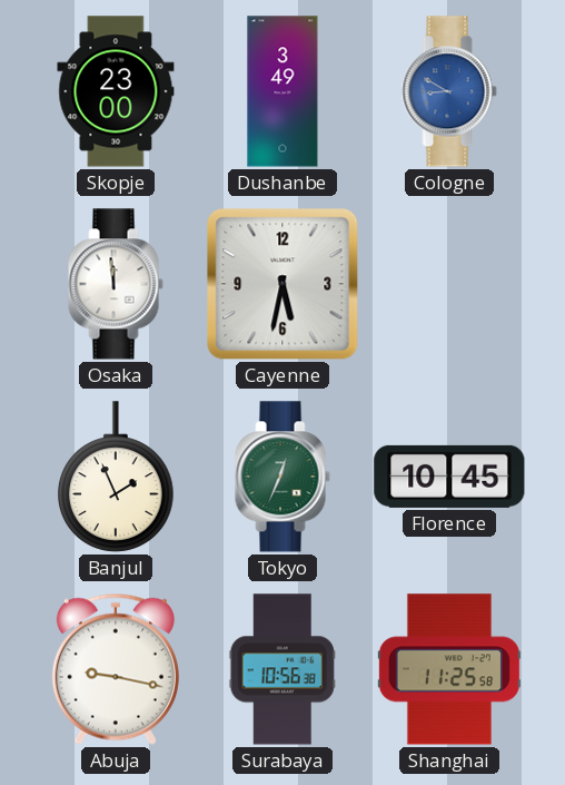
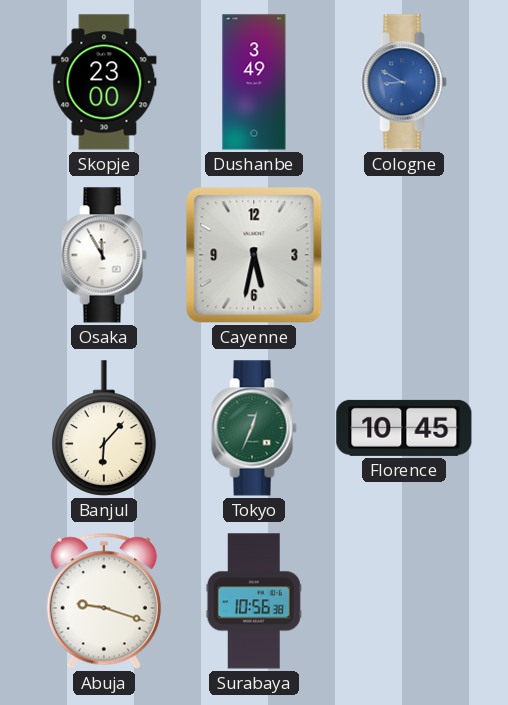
Osaka: 11:59 -> 11:55 (104, 255)
Banjul: 1:56 -> 6:07 (105, 428)
Abuja: 9:17 -> 9:18 (104, 601)
Shanghai: 11:25 -> none (449, 669)
